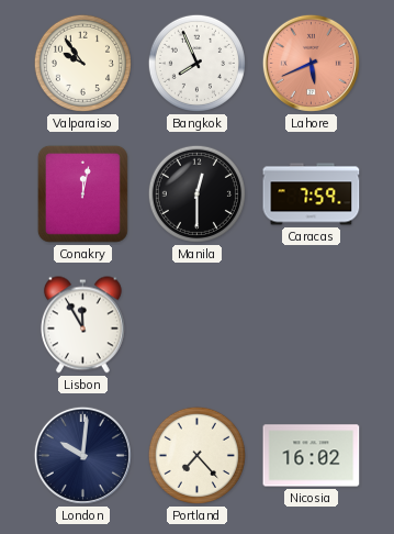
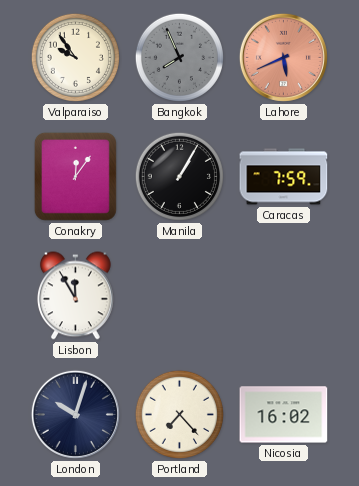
Bangkok dial: white -> grey (179, 57)
Conakry: 12:02 -> 12:06 (75, 176)
Manila: 12:30 -> 1:05 (179, 176)
London: 10:01 -> 10:03 (75, 414)
